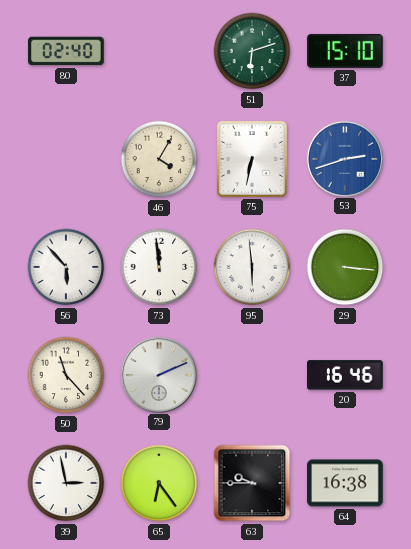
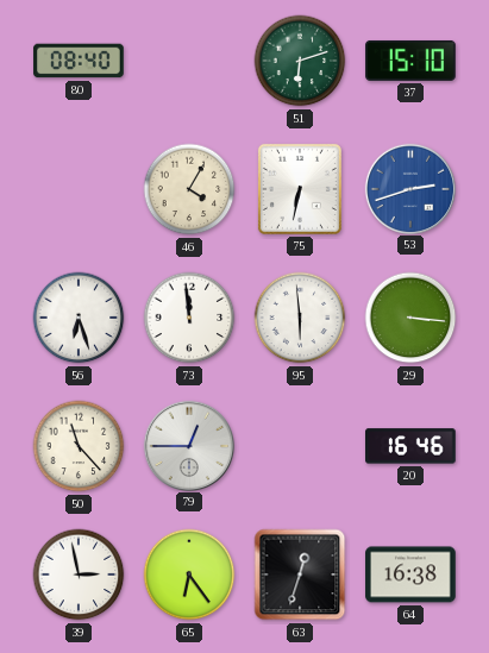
80: 02:40 -> 08:40 (79, 61)
56: 5:53 -> 6:27 (79, 318)
79: 2:11 -> 12:45 (188, 445)
63: 9:45 -> 12:33 (300, 574)
